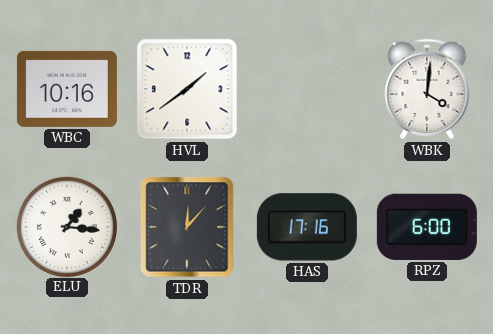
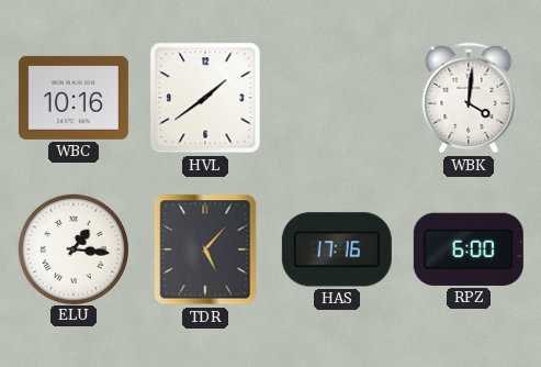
TDR: 12:07 -> 5:07 (205, 249)
